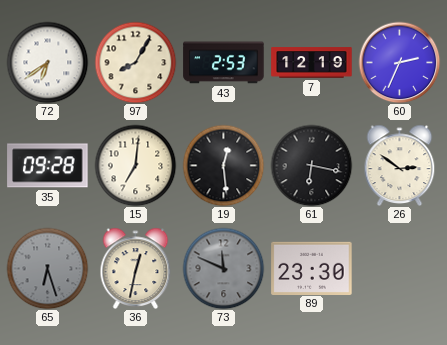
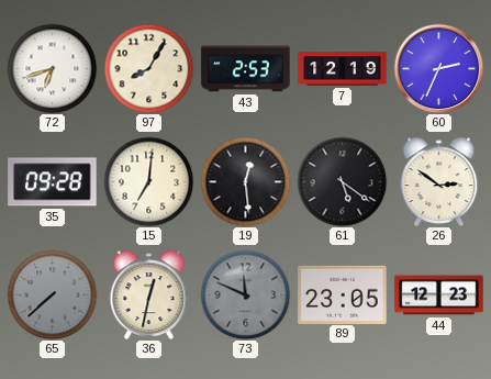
72: 6:39 -> 6:42 (52, 68)
61: 6:17 -> 5:21 (342, 181)
65: 6:27 -> 7:38 (52, 294)
89: 23:30 -> 23:05 (343, 294)
44: none -> 12:23 (439, 296)
